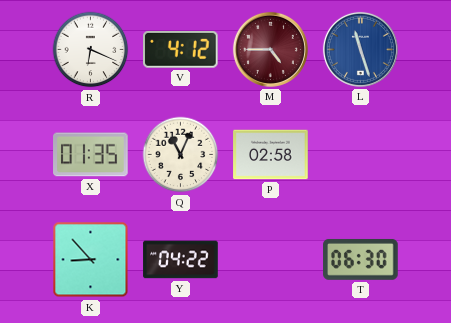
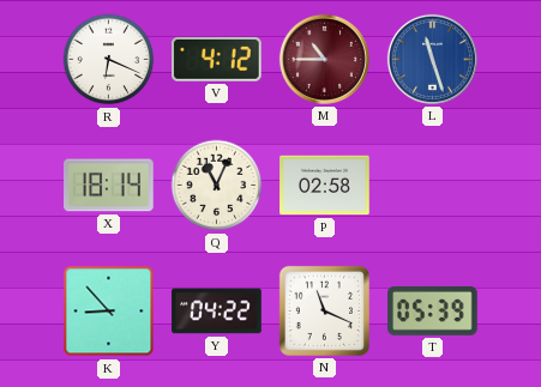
M: 4:45 -> 10:45 (324, 59)
X: 01:35 -> 18:14 (109, 186)
N: none -> 11:19 (324, 310)
T: 06:30 -> 05:39 (433, 310)
